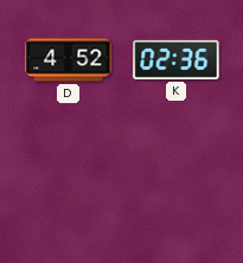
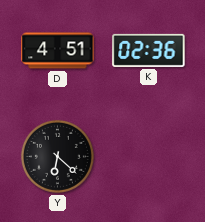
D: 4:52 -> 4:51 (58, 51)
Y: none -> 6:22 (57, 156)
